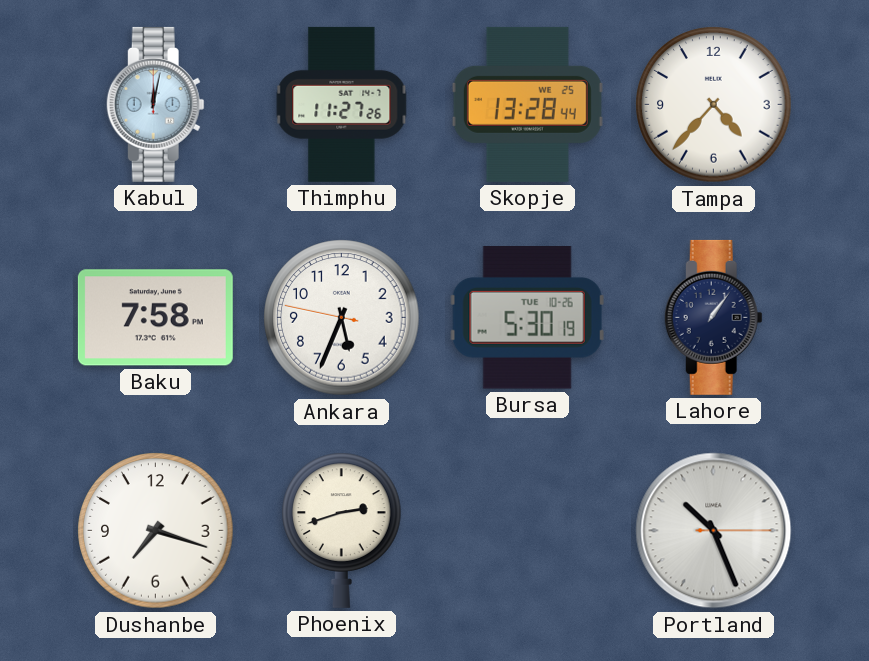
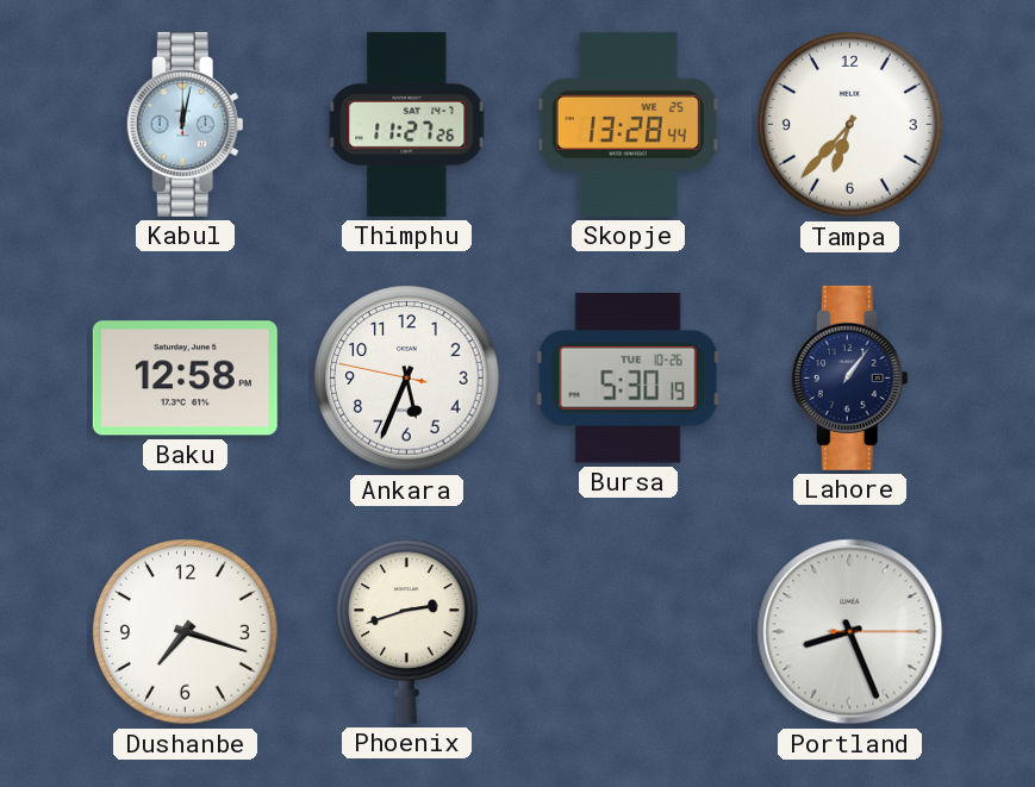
Tampa: 4:37 -> 6:37 (850, 125)
Baku: 7:58 -> 12:58 (185, 379)
Portland: 10:26 -> 8:26 (850, 632)
